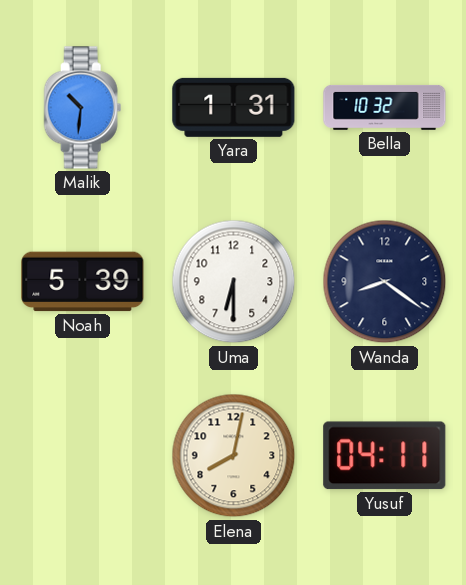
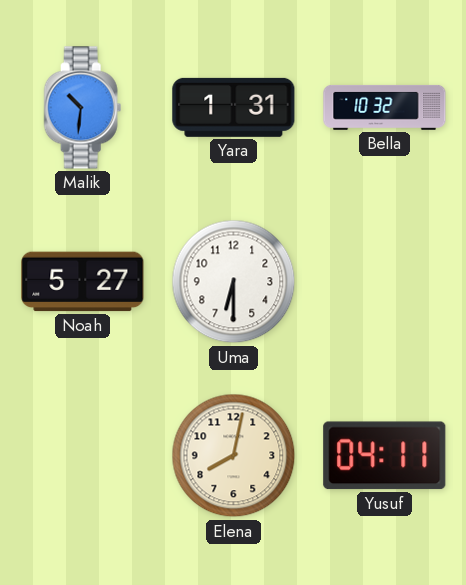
Noah: 5:39 -> 5:27 (83, 282)
Wanda: 8:21 -> none (385, 282)
